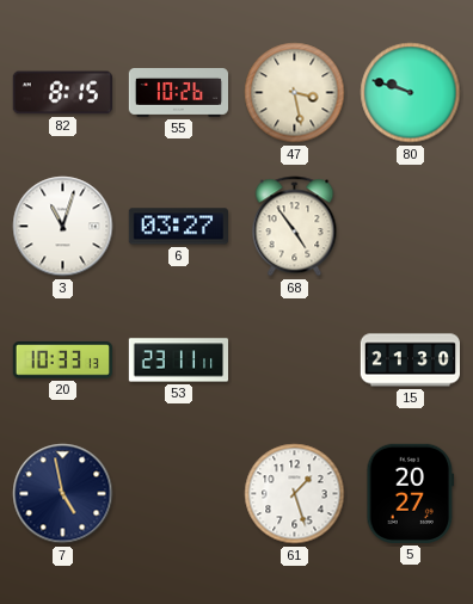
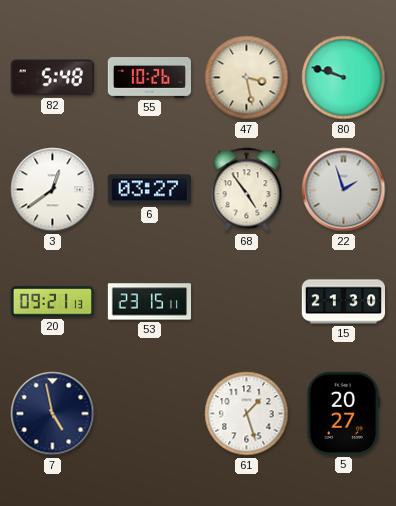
82: 8:15 -> 5:48 (52, 78)
3: 11:03 -> 12:39 (53, 190)
22: none -> 1:57 (344, 190)
20: 10:33 -> 09:21 (52, 302)
53: 23:11 -> 23:15 (150, 302)
